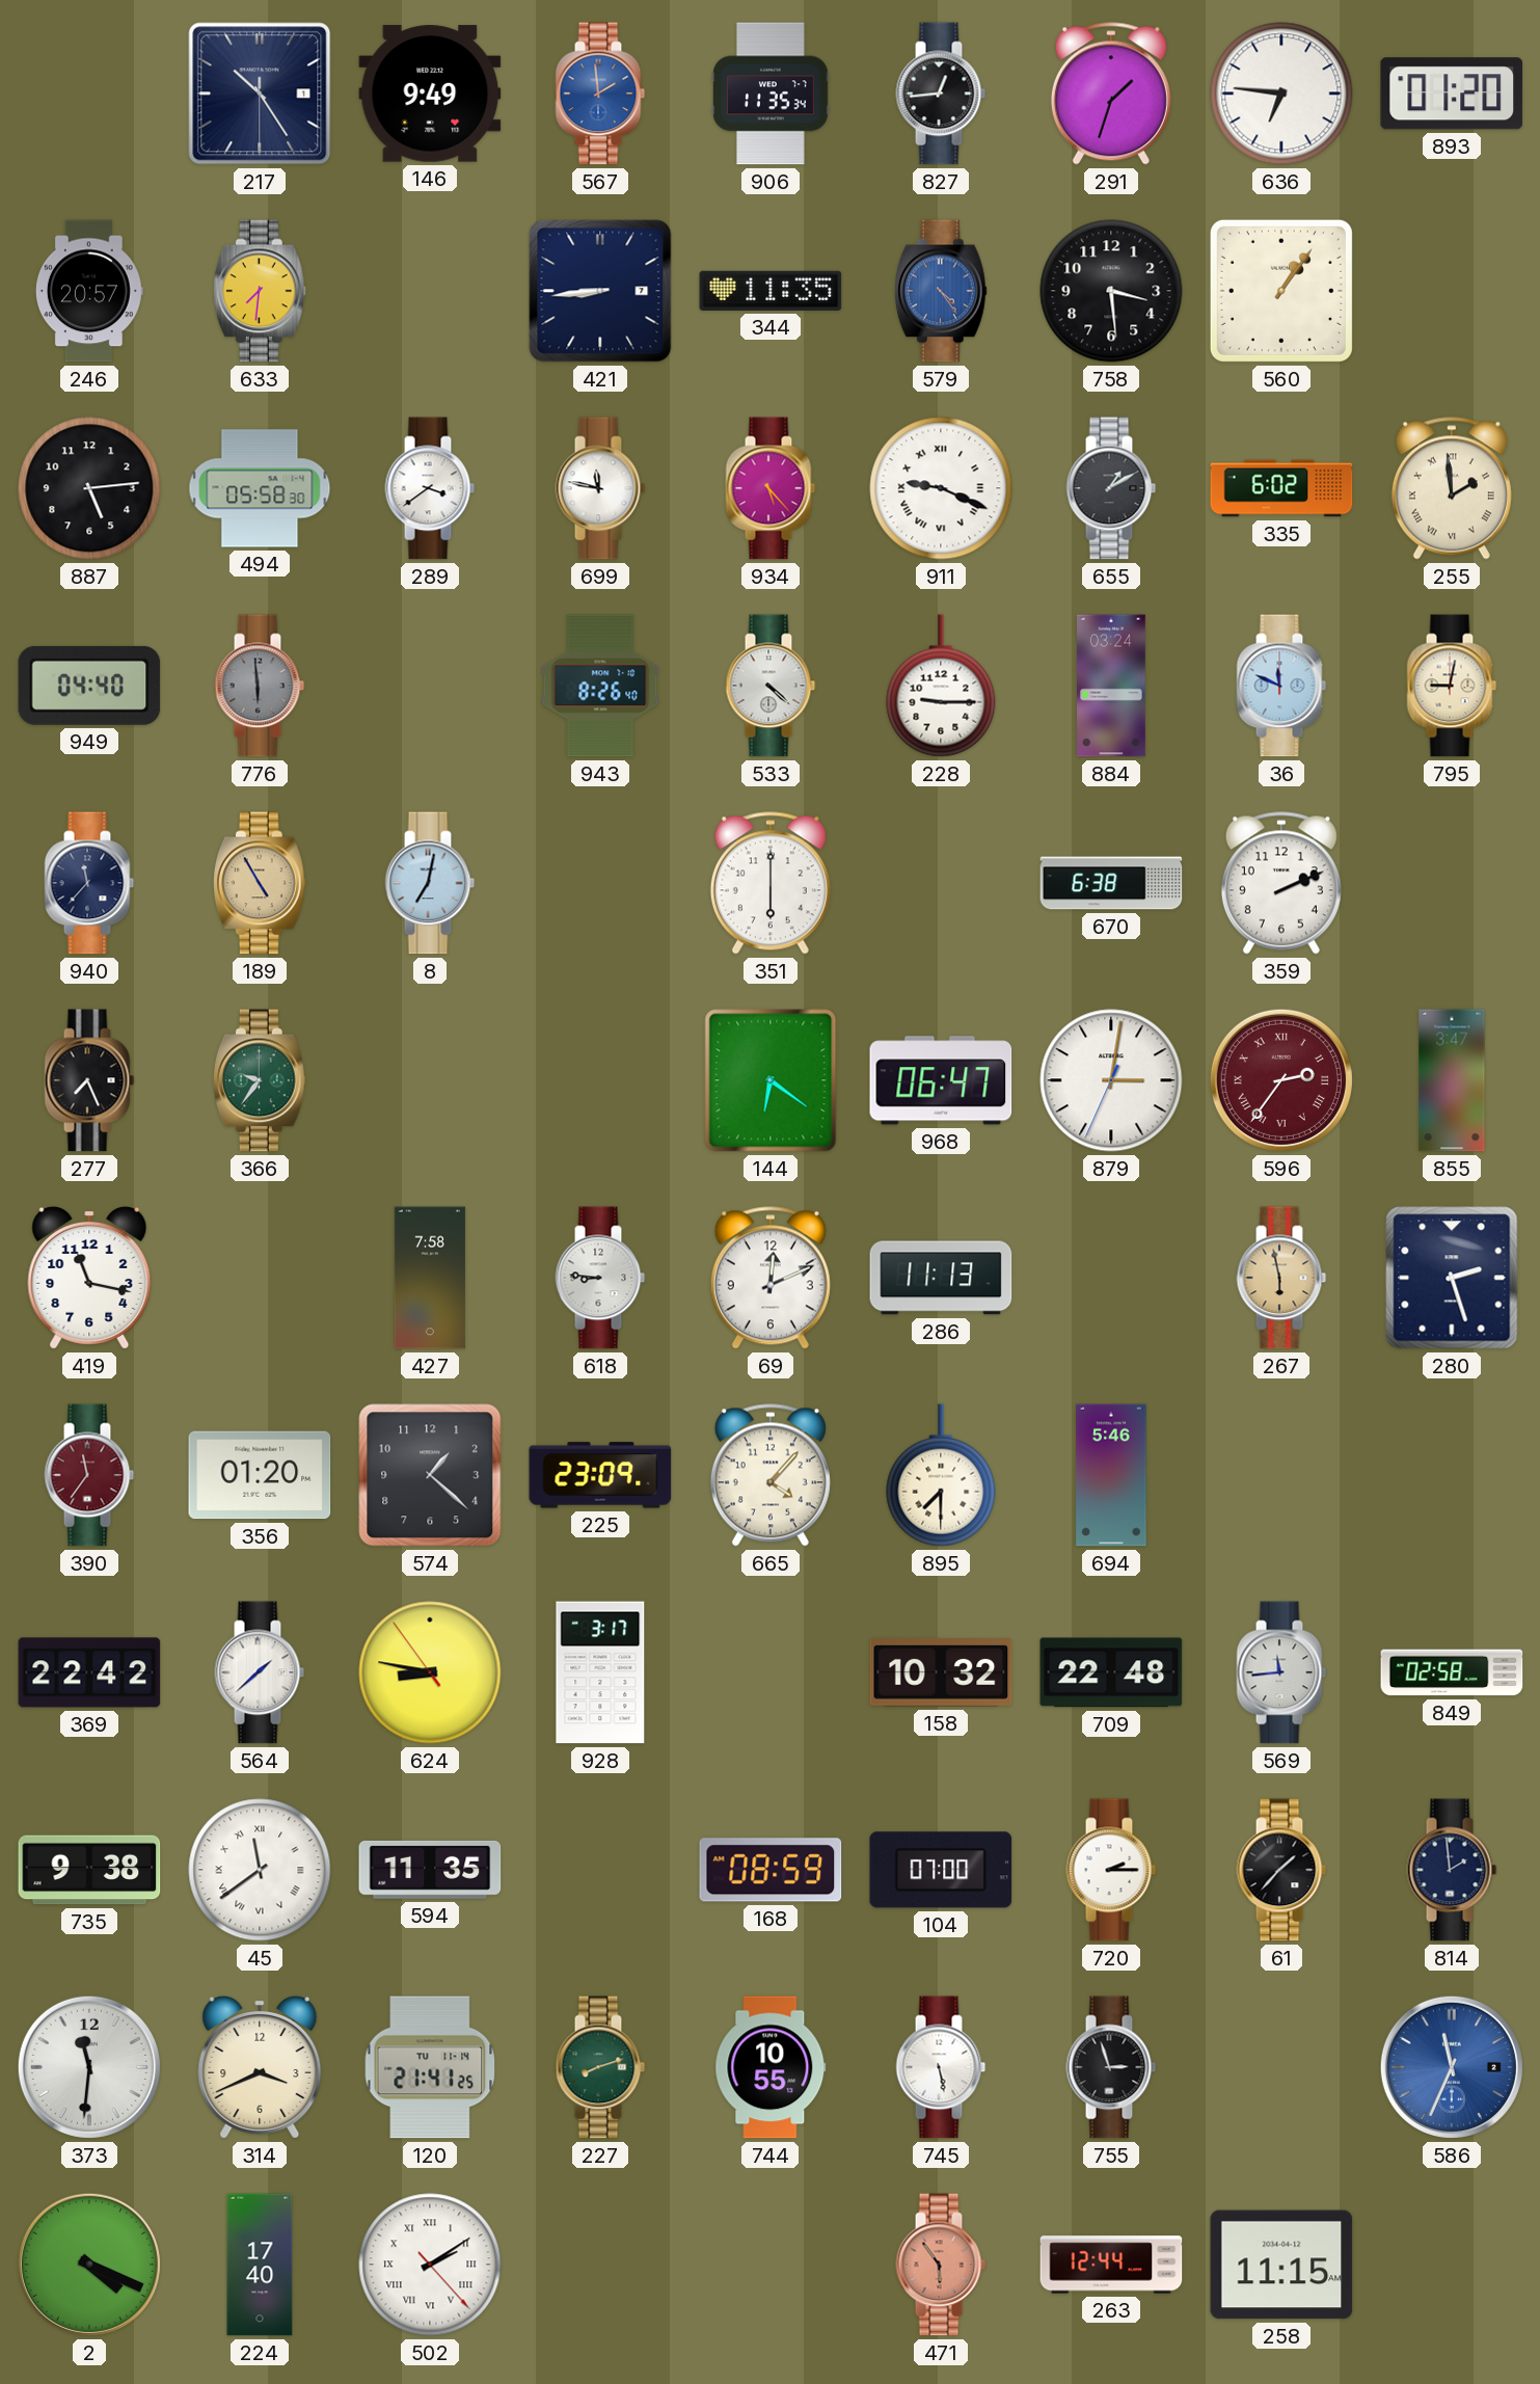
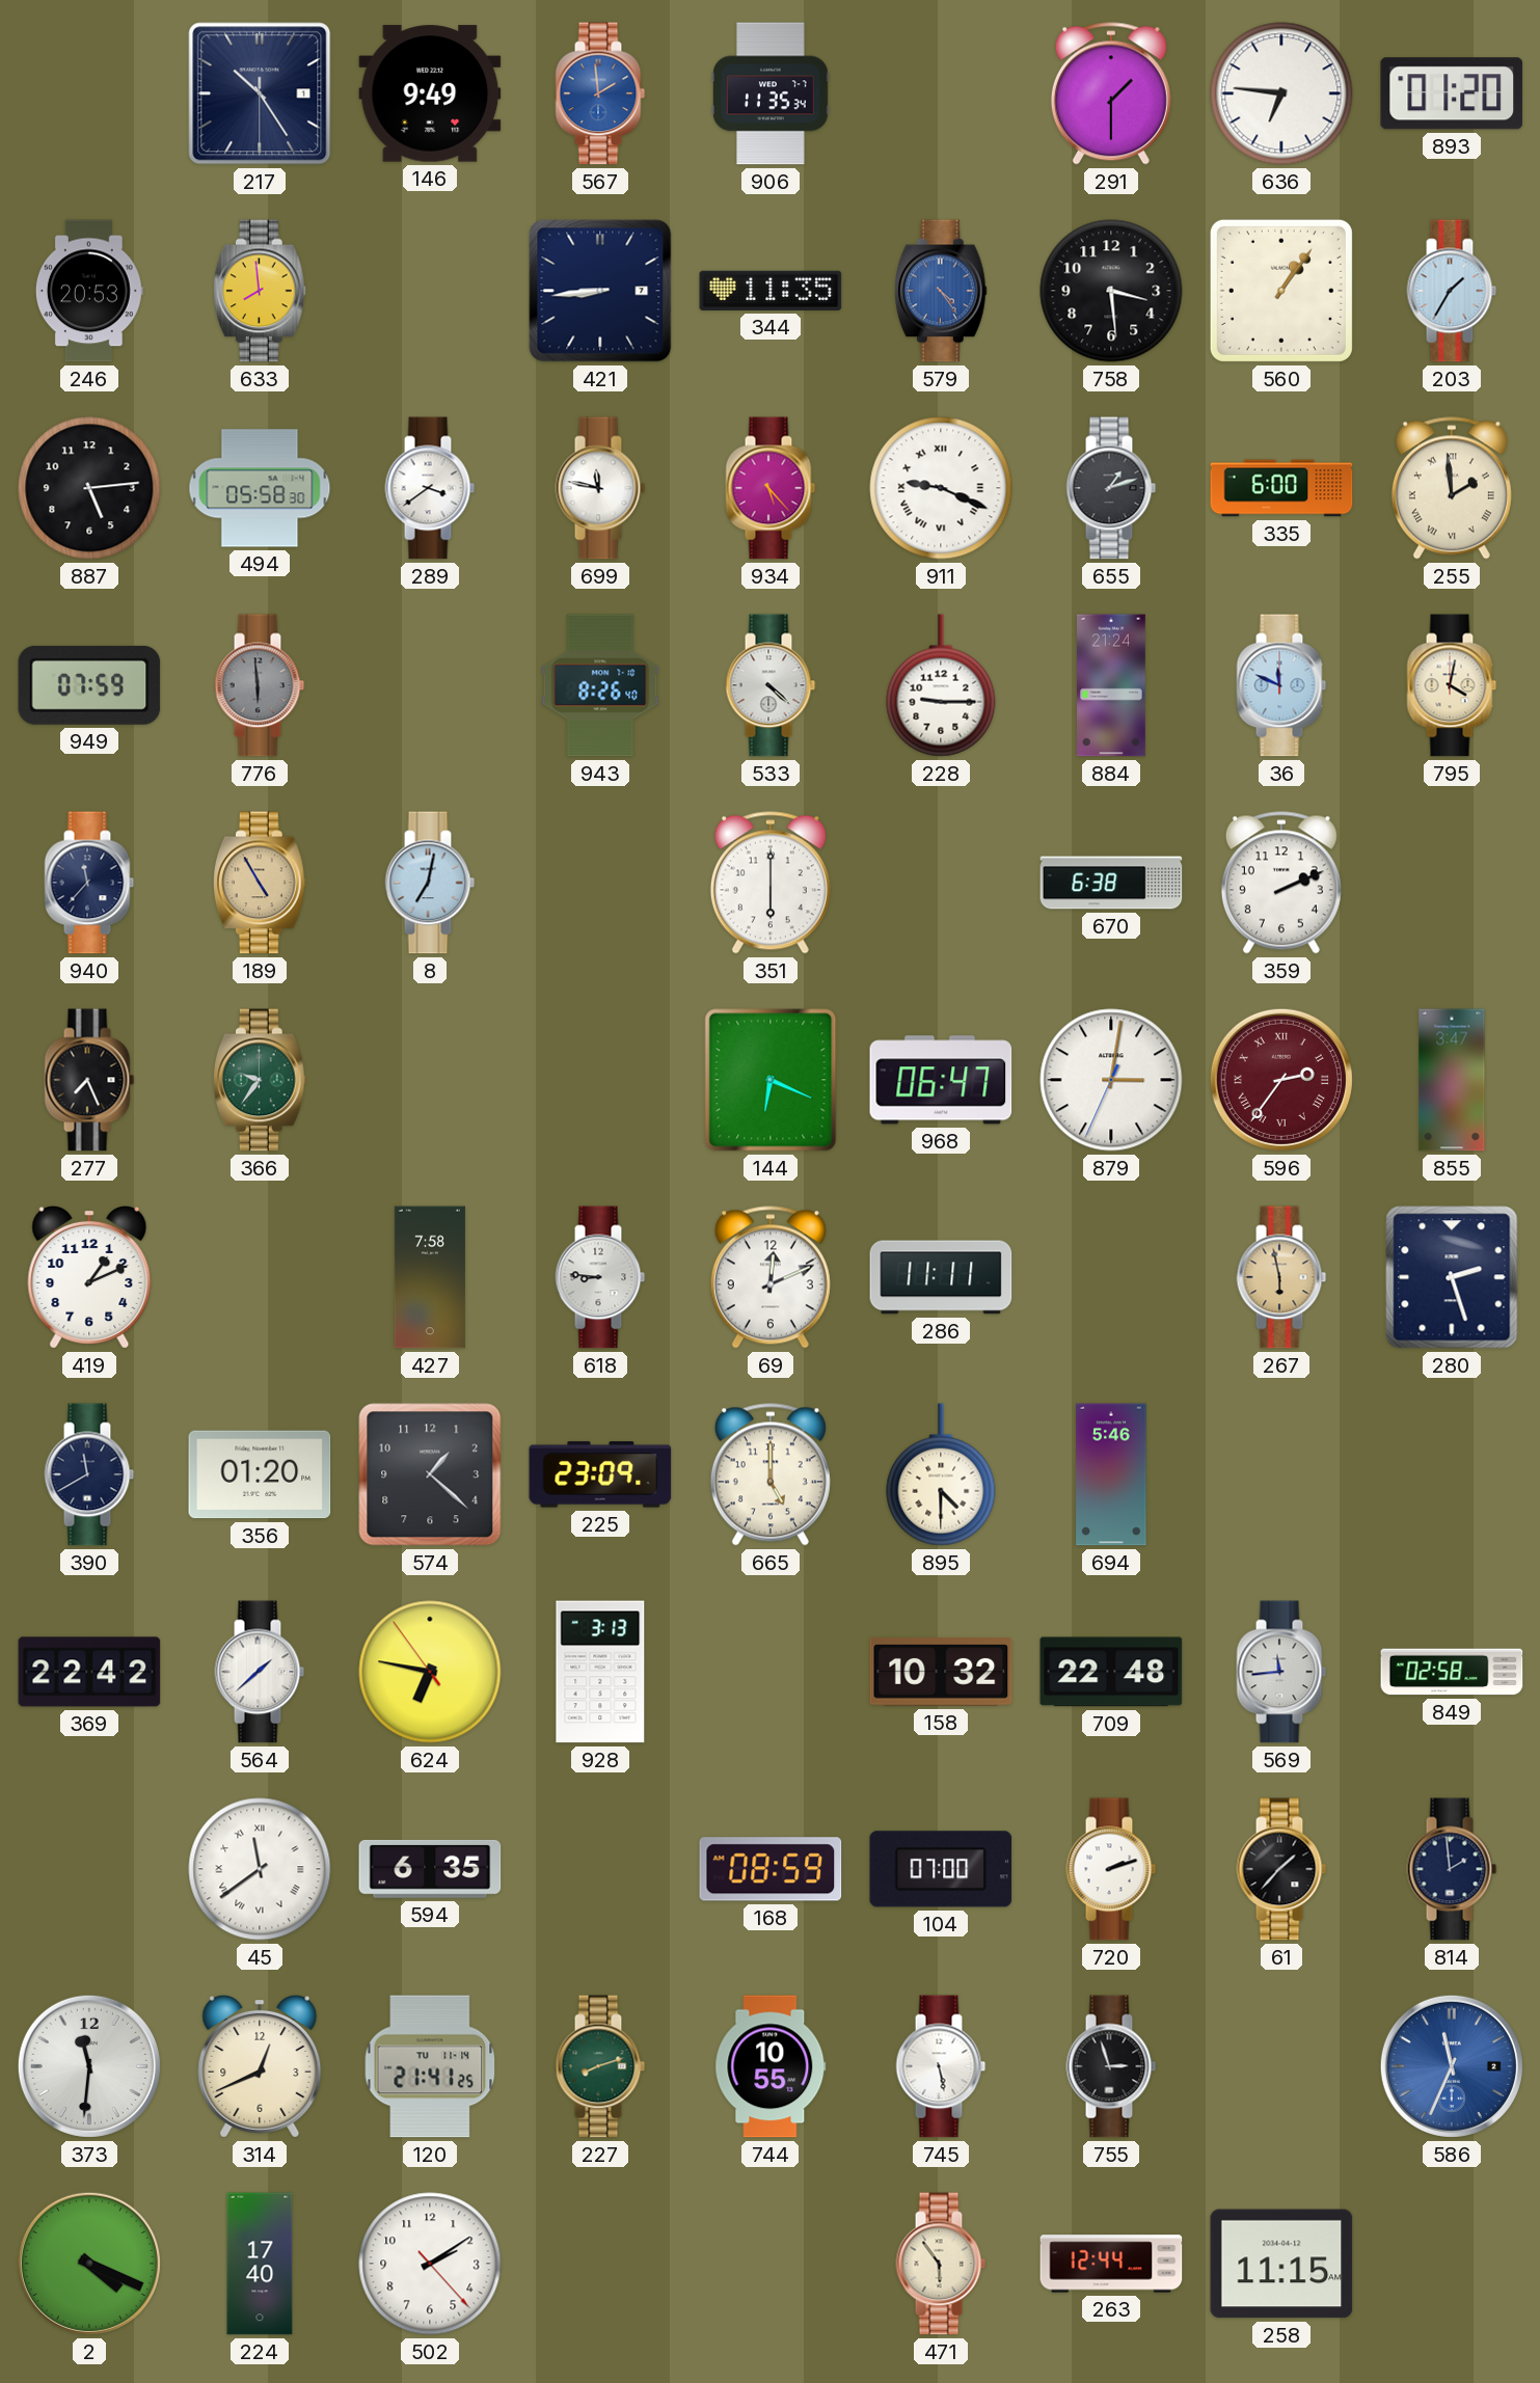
827: 12:44 -> none (941, 93)
291: 1:33 -> 1:30 (1111, 93)
246: 20:57 -> 20:53 (89, 291)
633: 7:31 -> 7:59 (260, 291)
203: none -> 1:35 (1452, 291)
655: 1:10 -> 1:12 (1111, 488)
335: 6:02 -> 6:00 (1281, 488)
949: 04:40 -> 07:59 (89, 685)
884: 03:24 -> 21:24 (1112, 685)
795: 9:02 -> 4:02 (1452, 685)
144: 6:21 -> 6:19 (771, 1080)
419: 11:17 -> 1:11 (89, 1277)
286: 11:13 -> 11:11 (941, 1277)
390: 11:36 -> 11:40 (89, 1474)
390 dial: burgundy -> navy (89, 1474)
665: 4:07 -> 5:00 (771, 1474)
895: 7:30 -> 4:30 (941, 1474)
624: 8:46 -> 6:46 (430, 1672)
928: 3:17 -> 3:13 (600, 1672)
735: 9:38 -> none (89, 1870)
594: 11:35 -> 6:35 (430, 1869)
720: 2:15 -> 2:12 (1111, 1869)
314: 3:41 -> 12:41 (260, 2066)
502 numerals: Roman -> Arabic (430, 2264)
471 dial: salmon -> cream (941, 2264)
